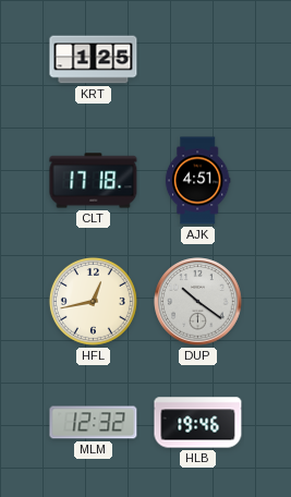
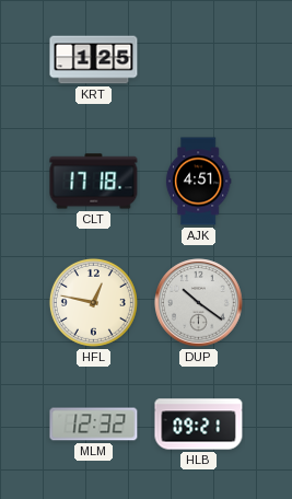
HFL: 12:43 -> 12:47 (93, 302)
HLB: 19:46 -> 09:21 (199, 425)
